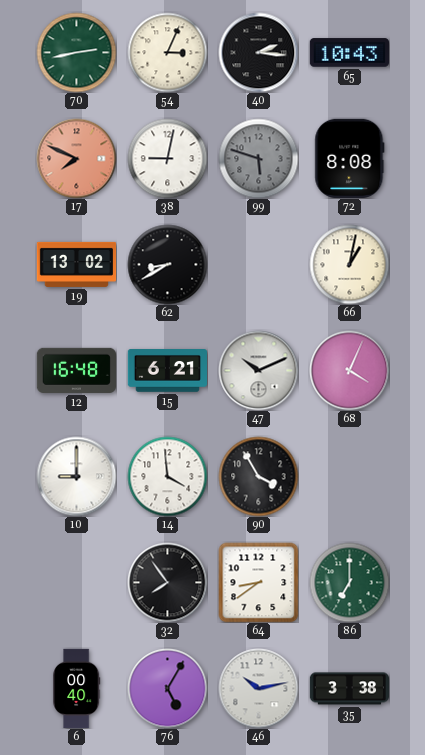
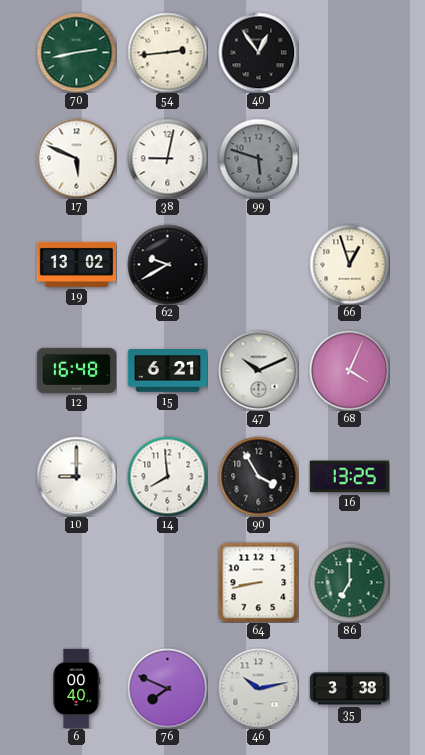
54: 3:04 -> 2:44 (167, 52)
40: 2:16 -> 12:54 (258, 52)
65: 10:43 -> none (349, 53)
17: 7:49 -> 5:49 (76, 158)
17 dial: salmon -> white (76, 158)
72: 8:08 -> none (350, 158)
62: 8:40 -> 9:40 (167, 264)
66: 1:02 -> 12:57 (349, 264)
14: 3:59 -> 7:59 (167, 476)
16: none -> 13:25 (349, 477)
32: 7:54 -> none (167, 582)
64: 8:39 -> 8:43 (258, 582)
76: 5:05 -> 7:49 (167, 688)
